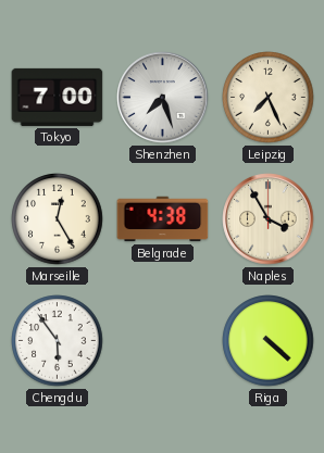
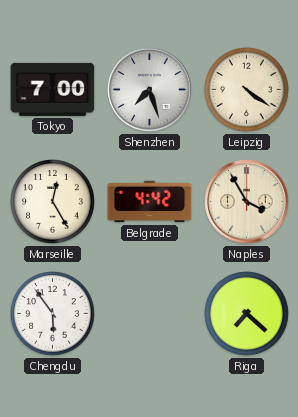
Leipzig: 7:26 -> 4:21 (247, 90)
Belgrade: 4:38 -> 4:42 (150, 202)
Riga: 4:22 -> 7:22 (247, 314)
